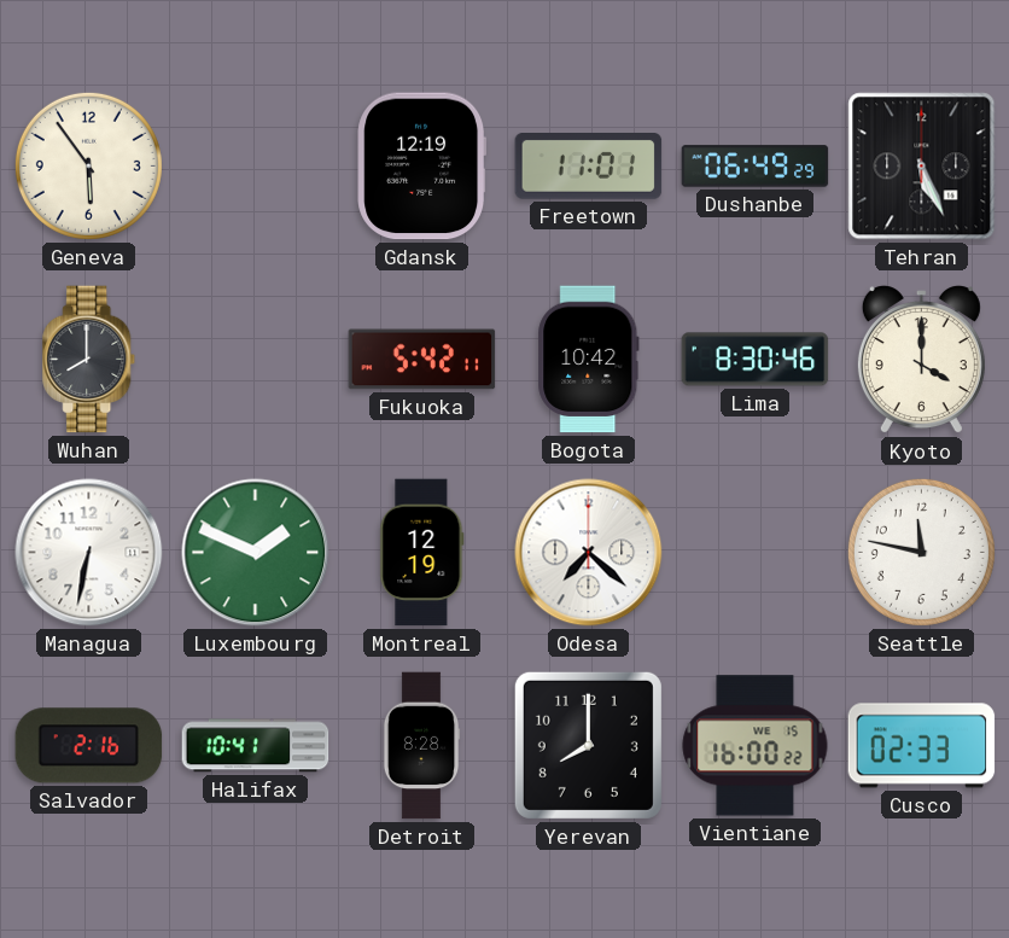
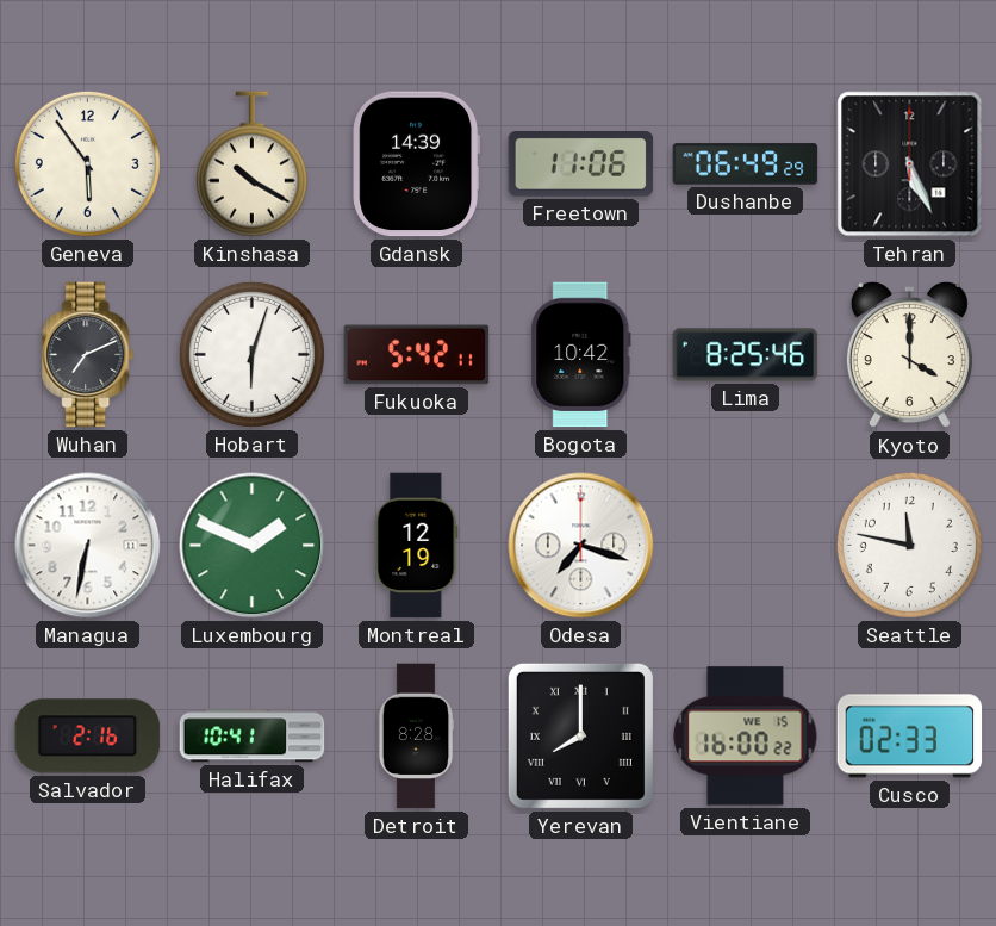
Kinshasa: none -> 10:20 (251, 164)
Gdansk: 12:19 -> 14:39 (416, 164)
Freetown: 11:01 -> 11:06 (581, 164)
Wuhan: 8:00 -> 7:11 (88, 355)
Hobart: none -> 6:03 (251, 354)
Lima: 8:30 -> 8:25 (746, 355)
Odesa: 7:22 -> 7:18 (581, 546)
Yerevan numerals: Arabic -> Roman (580, 735)
